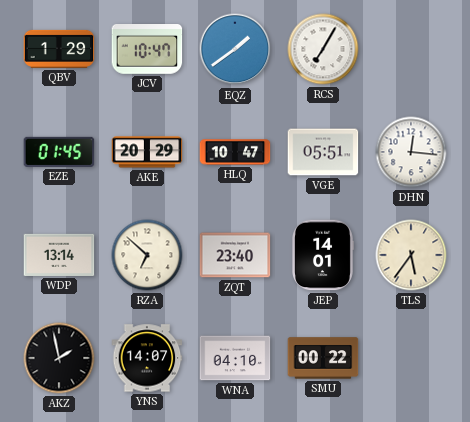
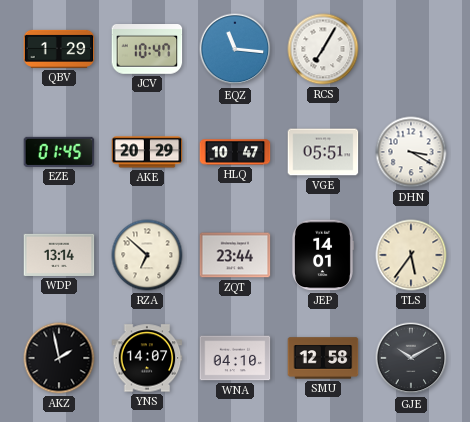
EQZ: 1:39 -> 11:16 (235, 49)
DHN: 12:16 -> 3:20 (411, 152)
ZQT: 23:40 -> 23:44 (235, 255)
SMU: 00:22 -> 12:58 (323, 358)
GJE: none -> 10:10 (411, 358)
